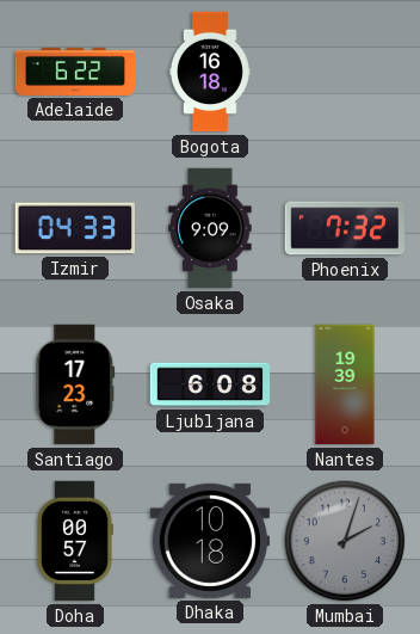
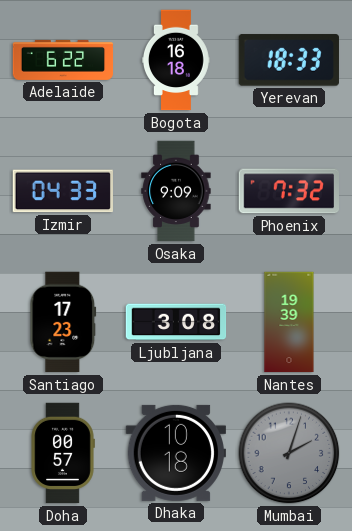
Yerevan: none -> 18:33 (289, 60)
Ljubljana: 6:08 -> 3:08 (176, 322)
